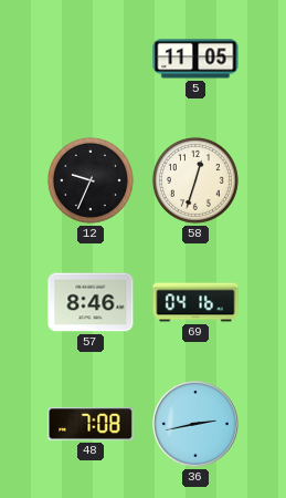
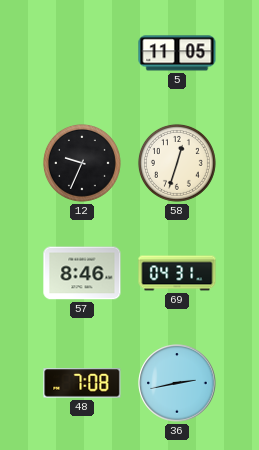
69: 04:16 -> 04:31 (177, 273)
